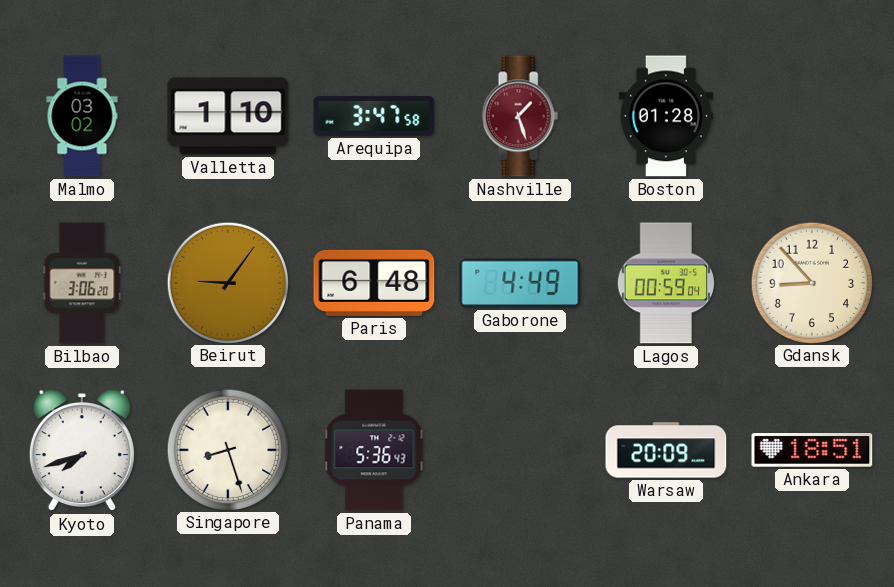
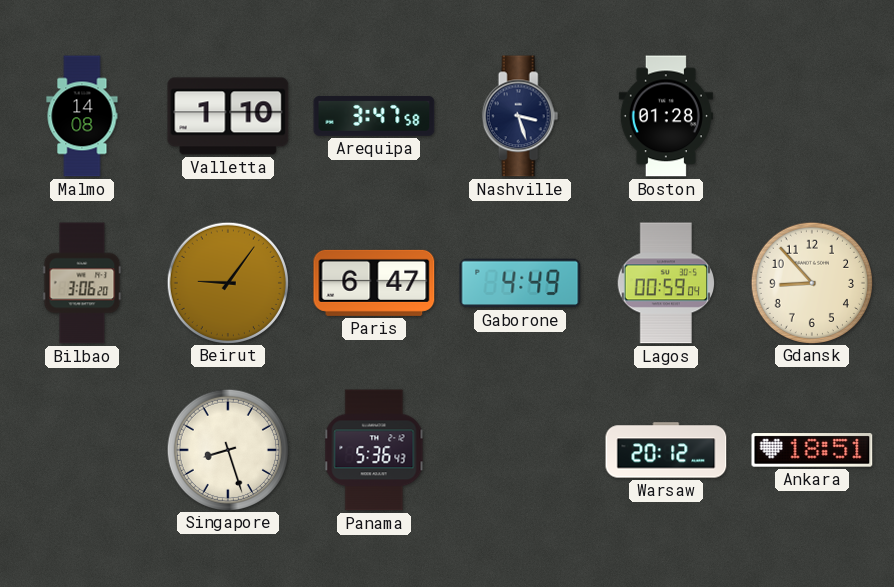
Malmo: 03:02 -> 14:08 (82, 116)
Nashville: 1:27 -> 3:27 (520, 116)
Nashville dial: burgundy -> navy (520, 116)
Paris: 6:48 -> 6:47 (374, 283)
Kyoto: 7:42 -> none (82, 451)
Warsaw: 20:09 -> 20:12 (666, 450)
